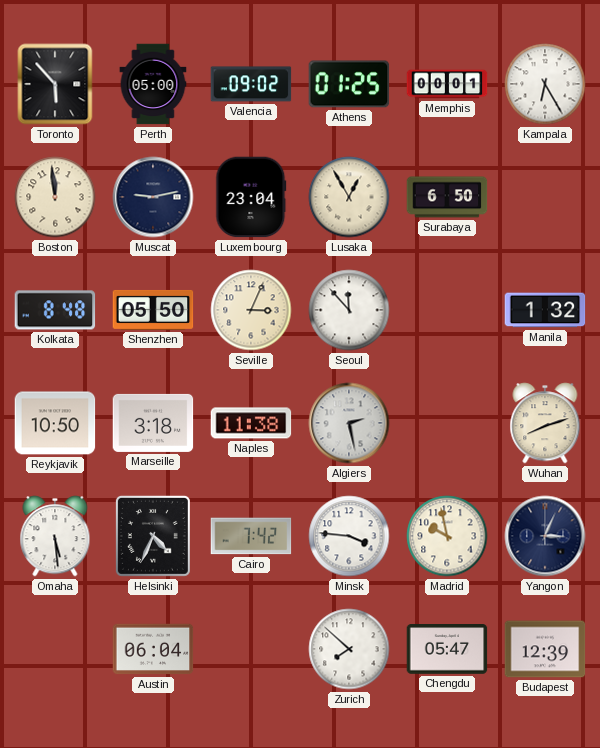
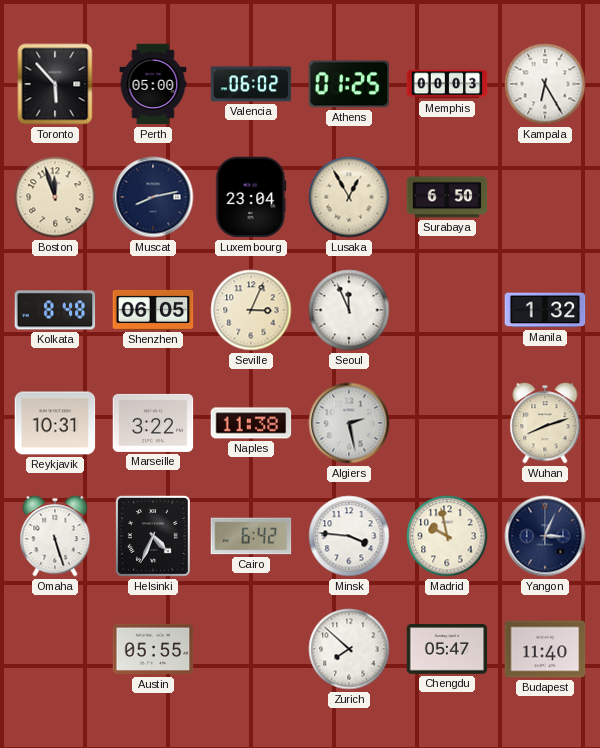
Valencia: 09:02 -> 06:02 (251, 84)
Memphis: 00:01 -> 00:03 (447, 84)
Boston: 11:59 -> 11:57 (55, 197)
Muscat: 9:13 -> 8:13 (153, 197)
Shenzhen: 05:50 -> 06:05 (153, 310)
Seoul: 11:53 -> 11:56 (349, 310)
Reykjavik: 10:50 -> 10:31 (55, 423)
Marseille: 3:18 -> 3:22 (153, 423)
Omaha: 5:29 -> 5:27 (55, 536)
Cairo: 7:42 -> 6:42 (251, 536)
Austin: 06:04 -> 05:55 (153, 649)
Budapest: 12:39 -> 11:40 (545, 649)
